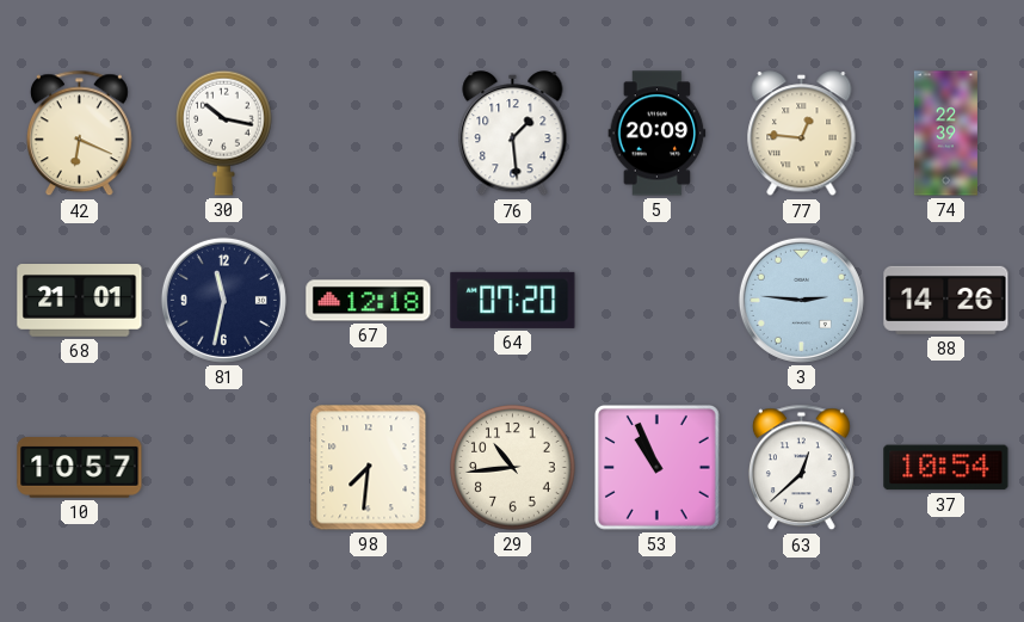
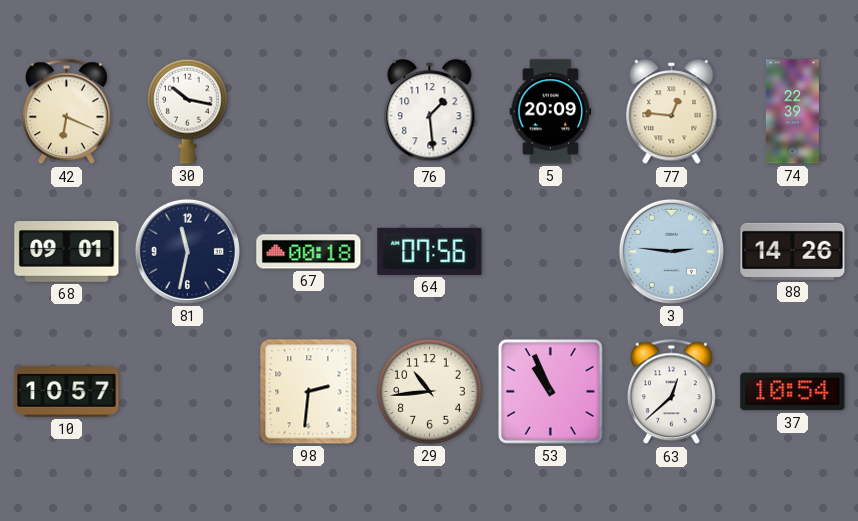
68: 21:01 -> 09:01 (67, 252)
67: 12:18 -> 00:18 (309, 252)
64: 07:20 -> 07:56 (430, 251)
98: 7:31 -> 2:31 (309, 392)
